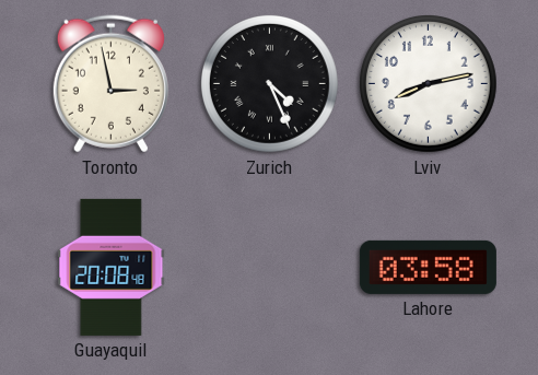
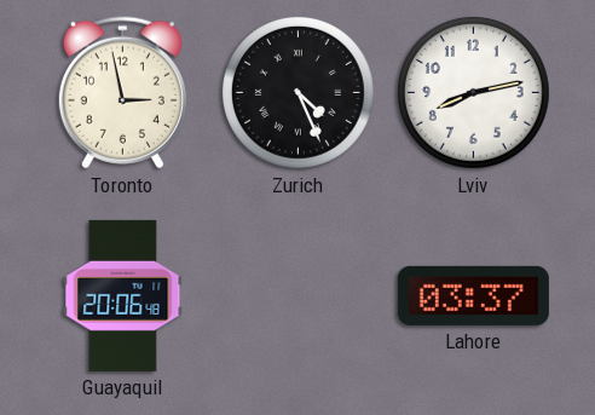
Guayaquil: 20:08 -> 20:06 (123, 295)
Lahore: 03:58 -> 03:37 (473, 295)
